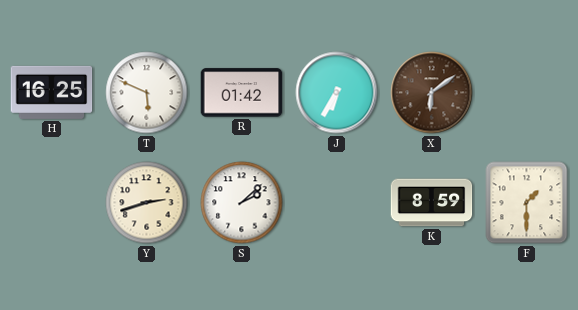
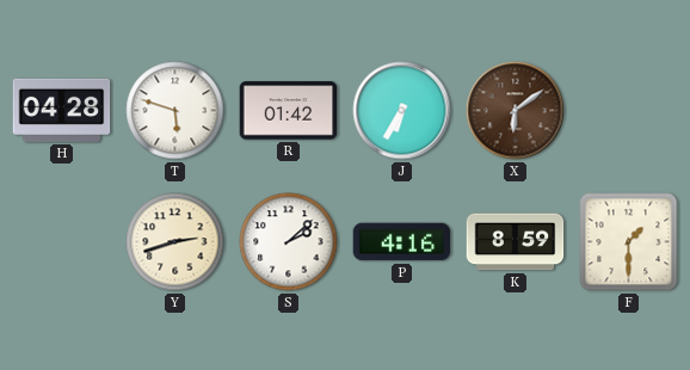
H: 16:25 -> 04:28 (62, 110)
T: 5:49 -> 5:48 (175, 111)
P: none -> 4:16 (402, 242)
